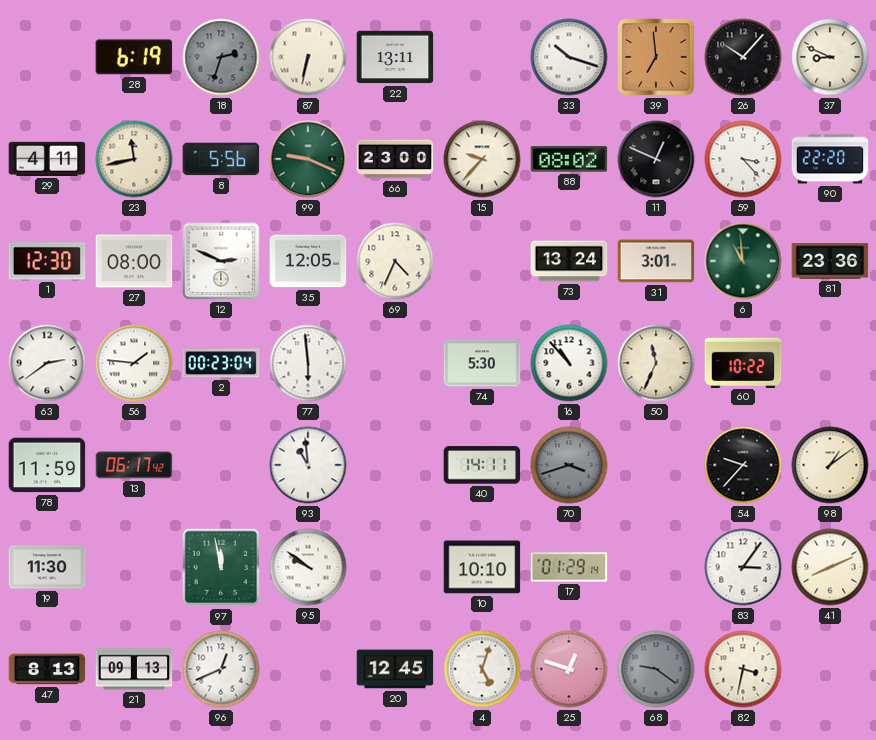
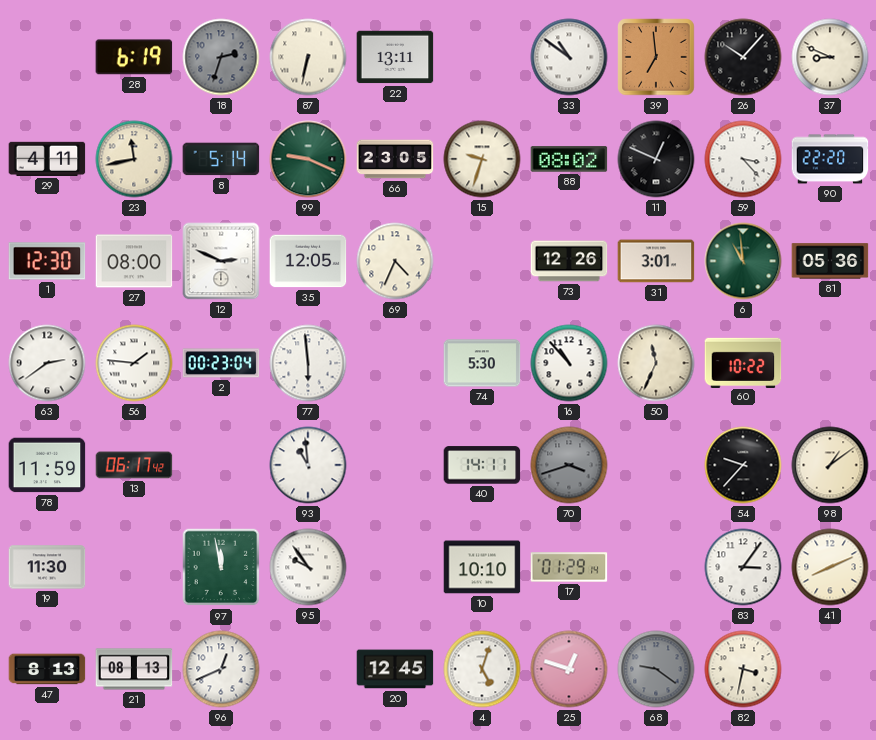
33: 10:18 -> 10:51 (569, 57)
8: 5:56 -> 5:14 (221, 159)
66: 23:00 -> 23:05 (395, 159)
15: 9:37 -> 9:33 (482, 159)
73: 13:24 -> 12:26 (569, 261)
81: 23:36 -> 05:36 (830, 261)
95: 9:51 -> 9:54 (308, 567)
21: 09:13 -> 08:13 (134, 669)
